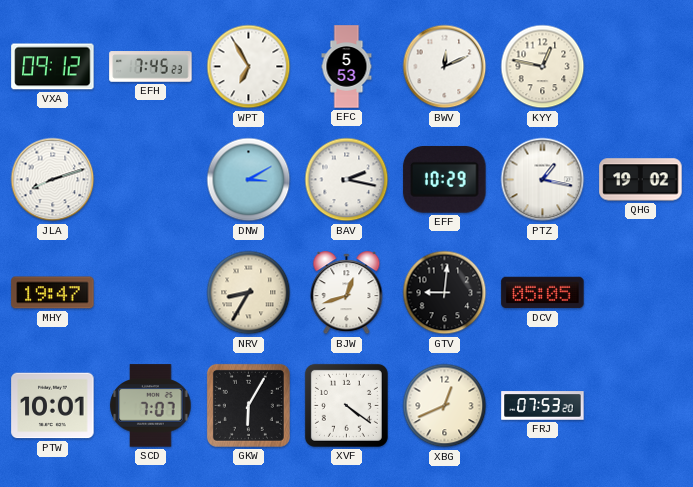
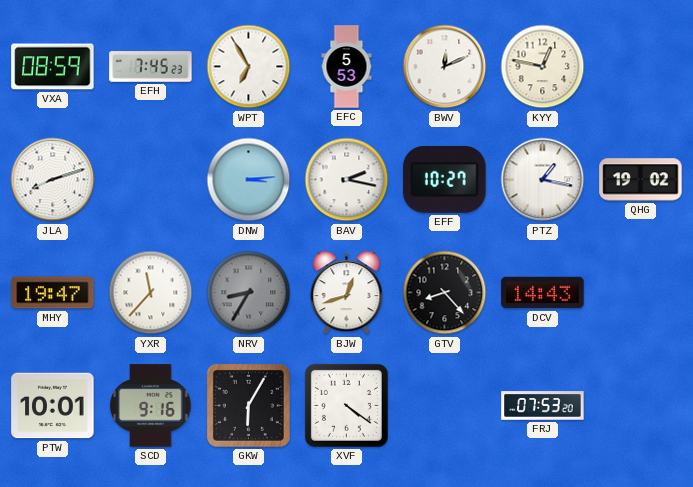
VXA: 09:12 -> 08:59 (53, 67)
DNW: 3:10 -> 3:14 (249, 180)
EFF: 10:29 -> 10:27 (445, 179)
YXR: none -> 11:37 (151, 293)
NRV dial: cream -> grey (249, 293)
GTV: 9:01 -> 8:23 (445, 293)
DCV: 05:05 -> 14:43 (543, 293)
SCD: 7:07 -> 9:16 (151, 406)
XBG: 12:41 -> none (445, 406)
